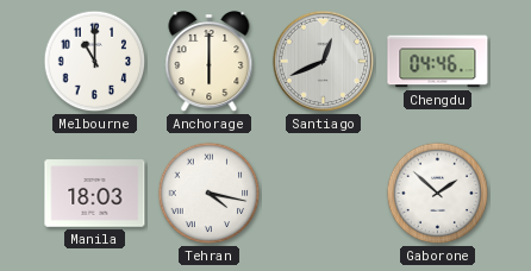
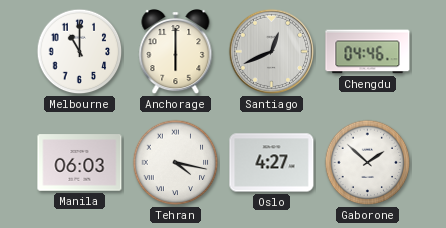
Manila: 18:03 -> 06:03 (80, 163)
Oslo: none -> 4:27 (272, 163)
